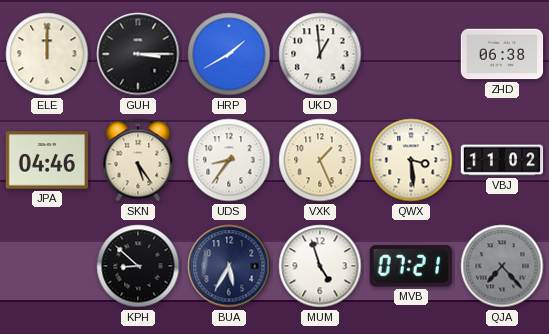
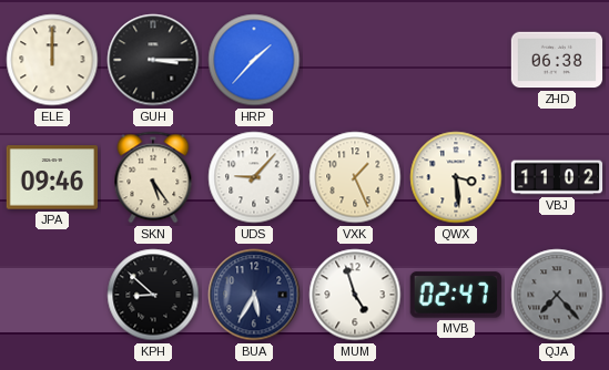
HRP: 1:40 -> 1:37 (254, 60)
UKD: 12:59 -> none (320, 54)
JPA: 04:46 -> 09:46 (52, 177)
UDS: 8:36 -> 9:07 (254, 177)
MVB: 07:21 -> 02:47 (456, 295)
